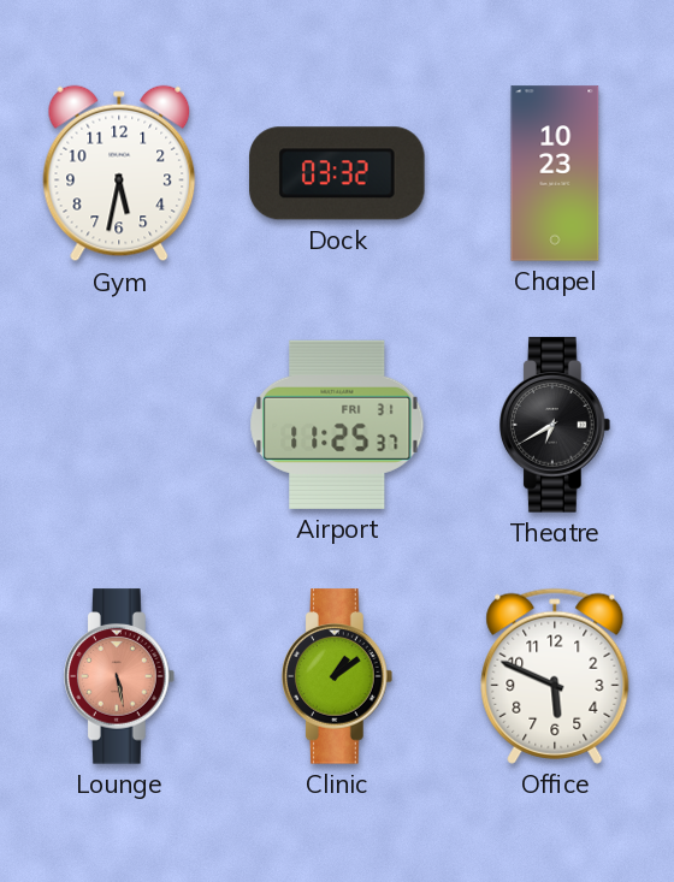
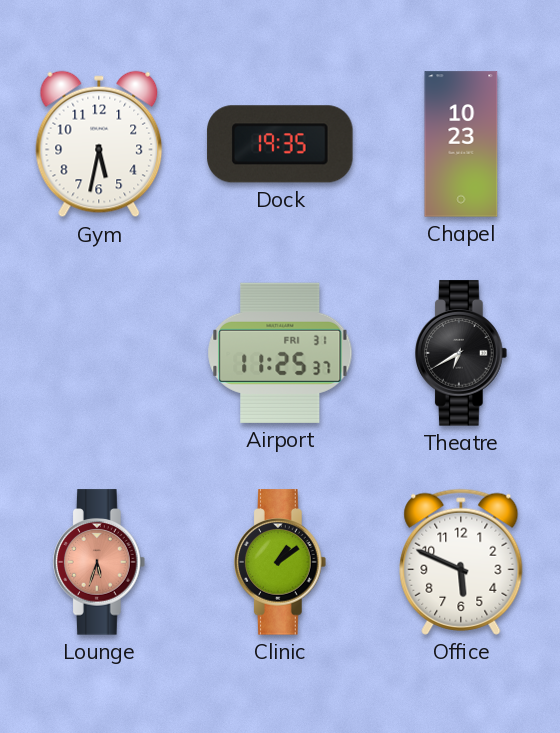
Dock: 03:32 -> 19:35 (280, 144)
Lounge: 5:28 -> 5:33 (99, 562)
